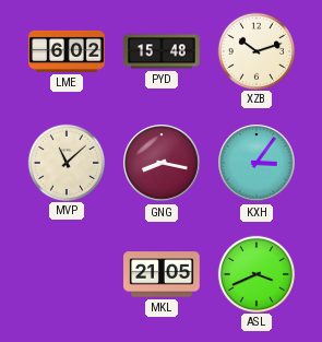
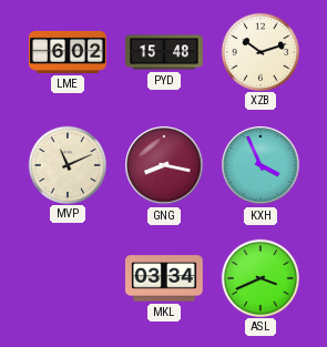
MVP: 11:08 -> 11:11 (67, 164)
KXH: 3:06 -> 3:56 (260, 165)
MKL: 21:05 -> 03:34 (165, 278)
